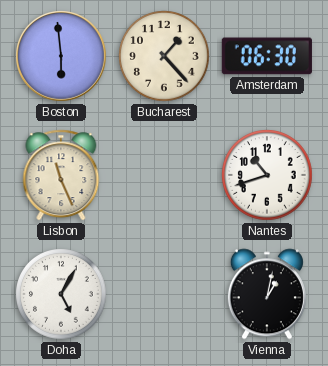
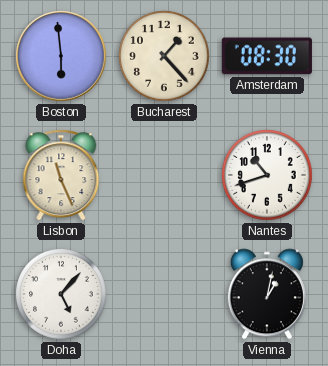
Amsterdam: 06:30 -> 08:30 (267, 56)
Doha: 5:05 -> 5:07 (62, 295)
